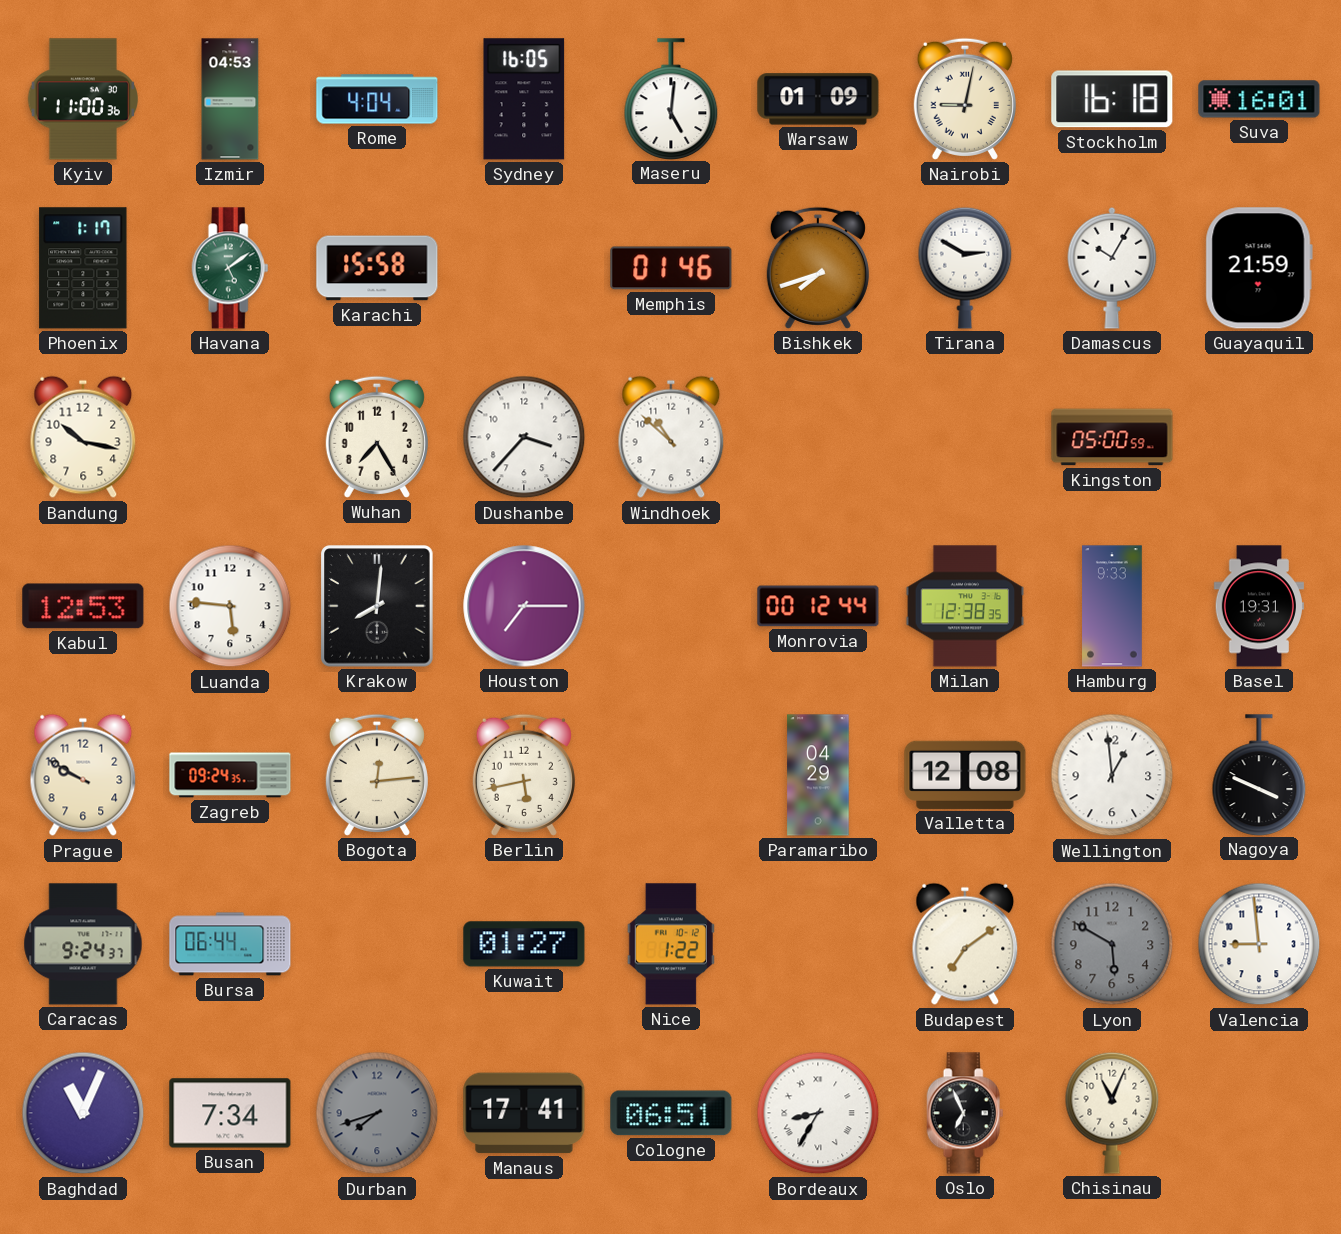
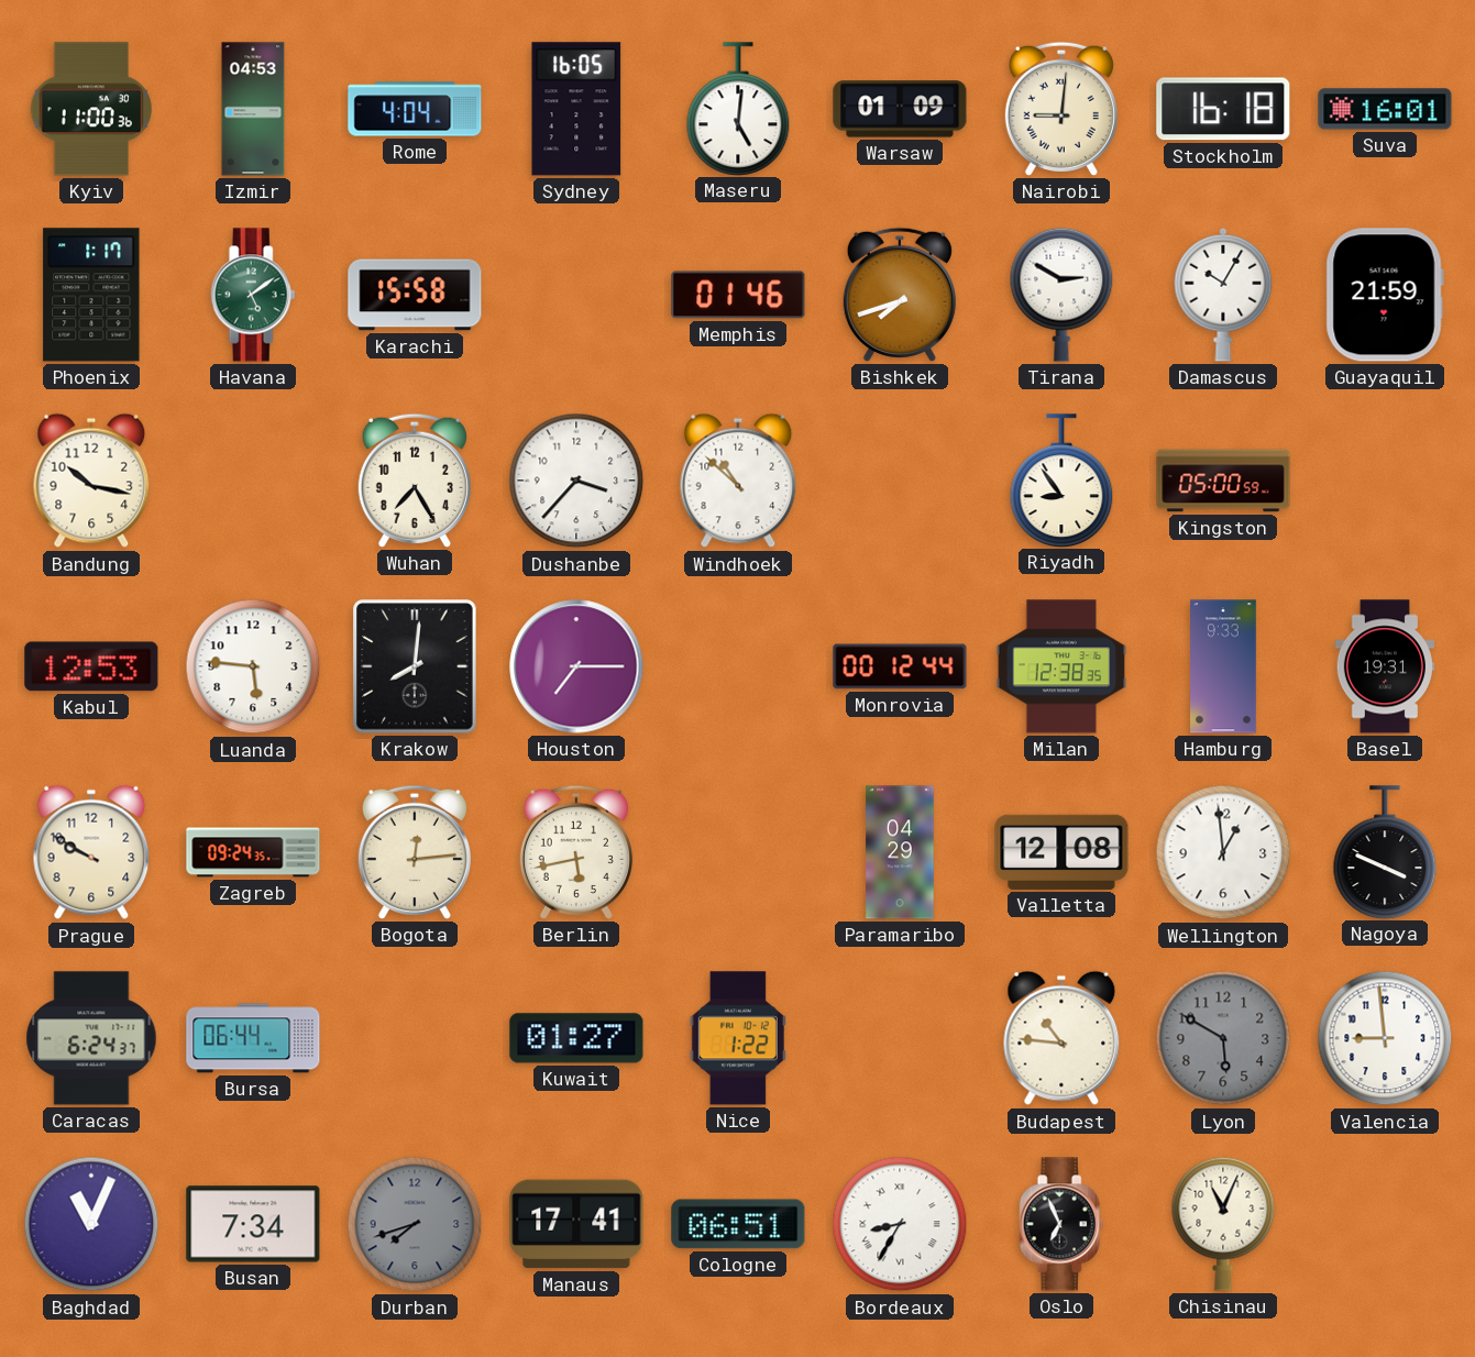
Nairobi: 9:02 -> 9:01 (1061, 109)
Riyadh: none -> 8:54 (1061, 481)
Caracas: 9:24 -> 6:24 (91, 1038)
Budapest: 7:09 -> 10:46 (1061, 1038)
